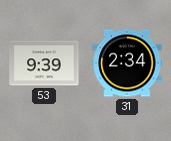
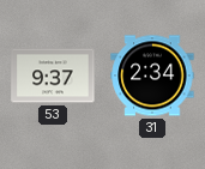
53: 9:39 -> 9:37 (53, 76)
